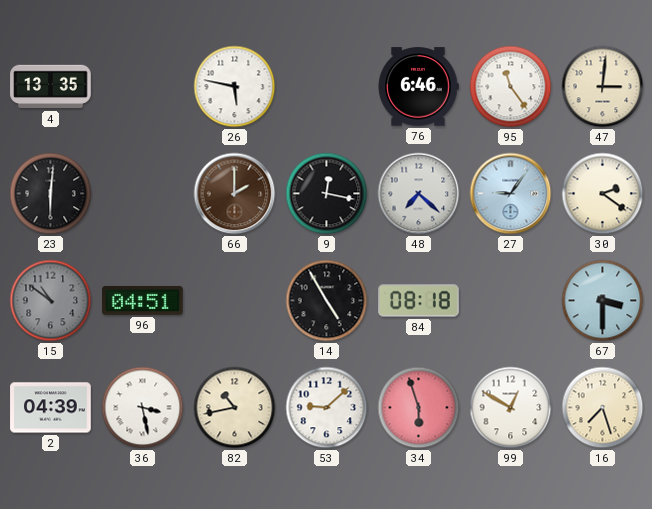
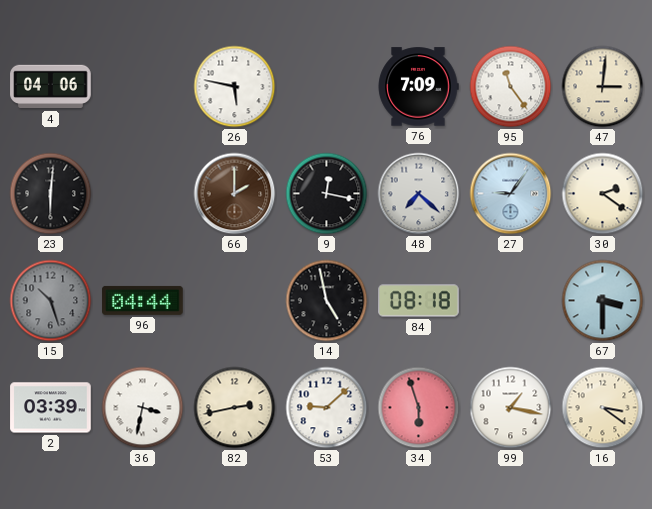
4: 13:35 -> 04:06 (51, 87)
76: 6:46 -> 7:09 (418, 87)
15: 10:51 -> 10:27 (51, 301)
96: 04:51 -> 04:44 (143, 300)
14: 4:55 -> 4:58 (327, 301)
2: 04:39 -> 03:39 (51, 408)
36: 3:28 -> 3:32 (143, 408)
82: 10:43 -> 2:43 (235, 408)
99: 12:50 -> 1:17 (511, 408)
16: 7:27 -> 3:21 (603, 408)
